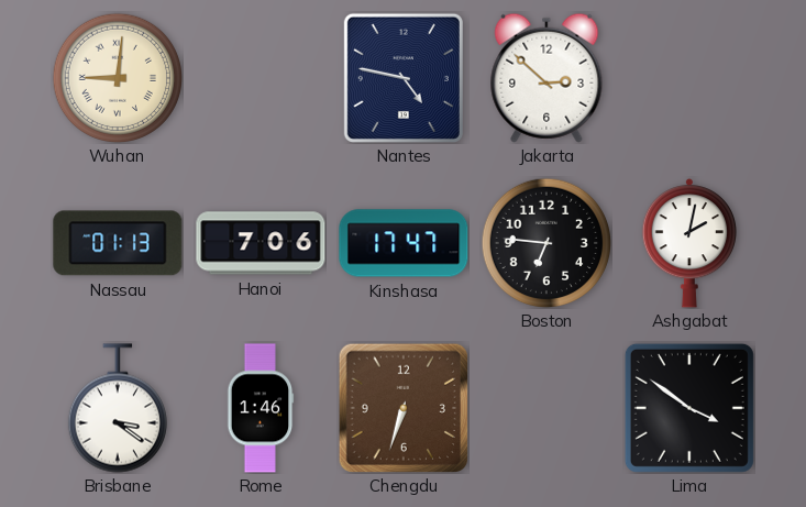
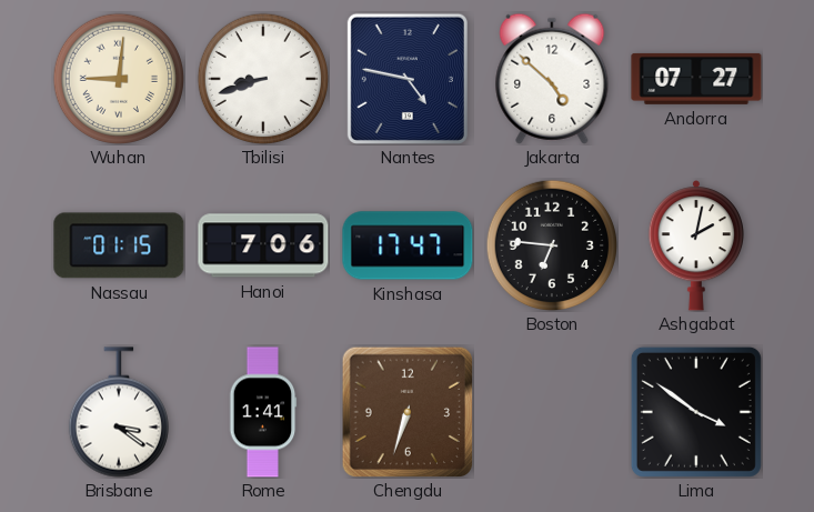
Tbilisi: none -> 8:42 (262, 78)
Jakarta: 2:52 -> 4:52 (552, 79)
Andorra: none -> 07:27 (696, 79)
Nassau: 01:13 -> 01:15 (119, 245)
Rome: 1:46 -> 1:41 (263, 412)
